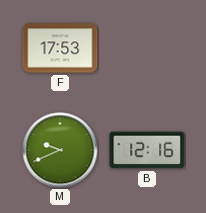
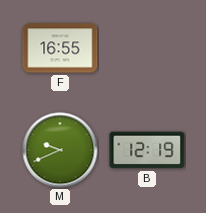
F: 17:53 -> 16:55 (60, 48)
B: 12:16 -> 12:19 (147, 150)
